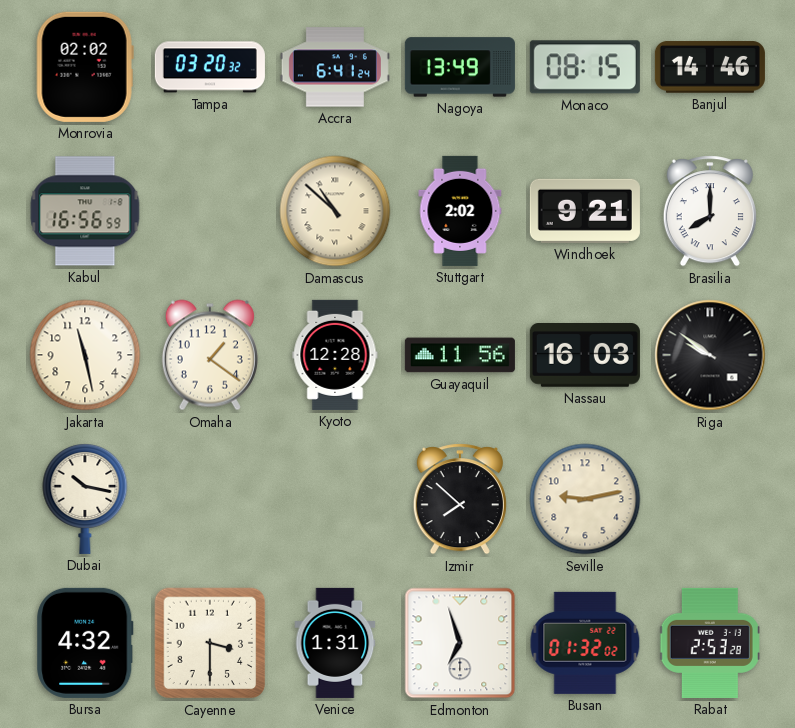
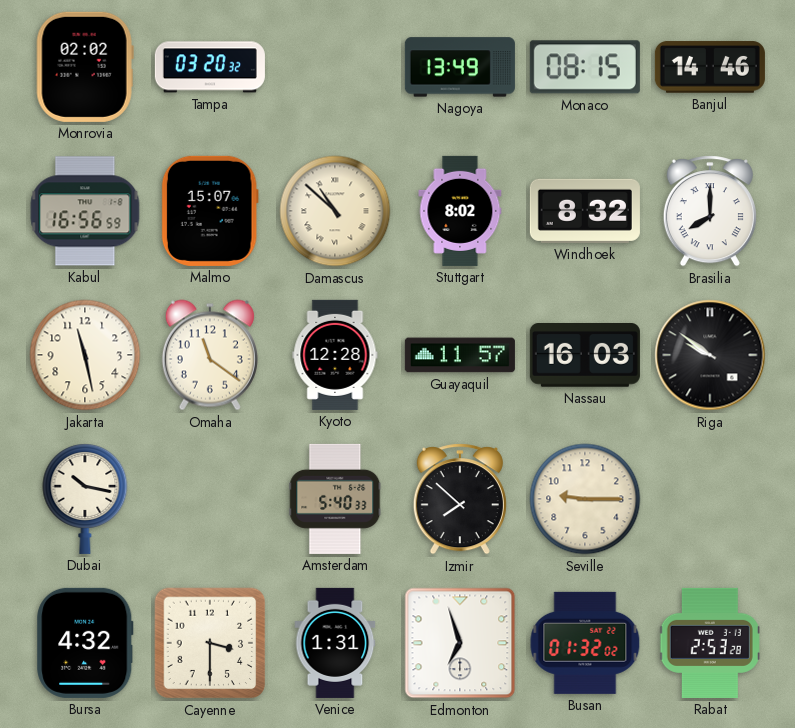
Accra: 6:41 -> none (335, 67)
Malmo: none -> 15:07 (210, 211)
Stuttgart: 2:02 -> 8:02 (460, 211)
Windhoek: 9:21 -> 8:32 (585, 211)
Omaha: 1:21 -> 11:21 (210, 355)
Guayaquil: 11:56 -> 11:57 (460, 355)
Amsterdam: none -> 5:40 (335, 499)
Seville: 9:13 -> 9:15 (585, 499)
